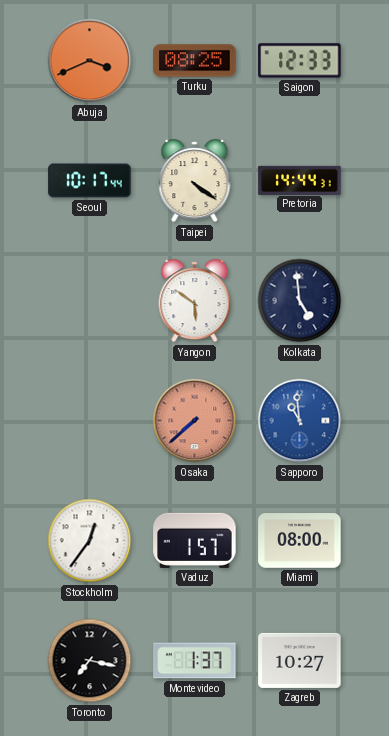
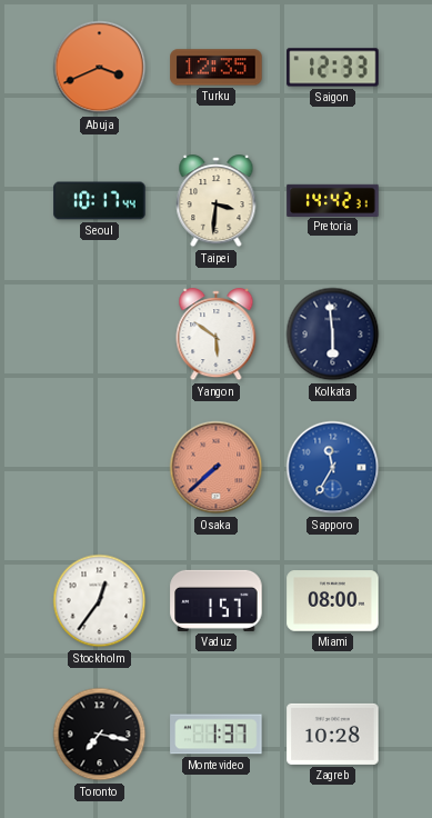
Turku: 08:25 -> 12:35 (217, 68)
Taipei: 4:21 -> 3:31 (217, 201)
Pretoria: 14:44 -> 14:42 (333, 200)
Kolkata: 4:59 -> 5:59 (333, 335)
Sapporo: 10:59 -> 11:35 (333, 468)
Zagreb: 10:27 -> 10:28 (333, 734)
